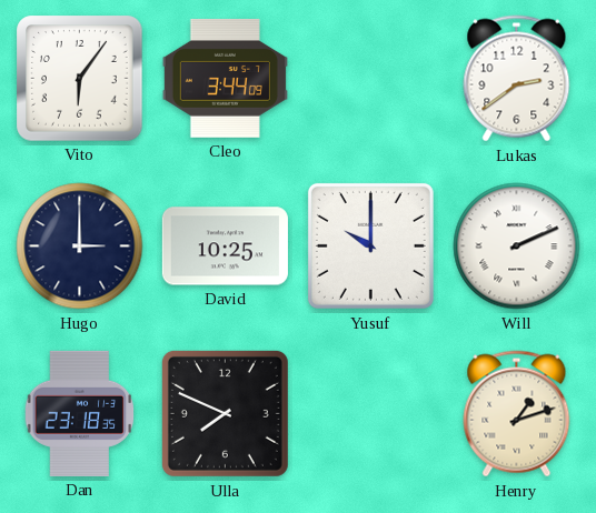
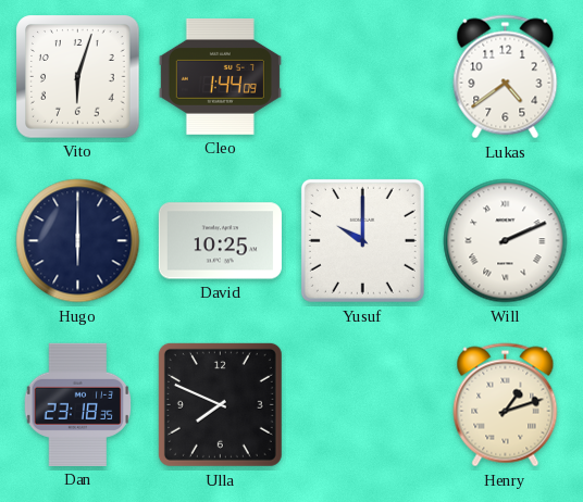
Vito: 6:06 -> 6:03 (78, 77)
Cleo: 3:44 -> 1:44 (220, 77)
Lukas: 2:39 -> 4:39 (506, 77)
Hugo: 3:00 -> 6:00 (78, 241)
